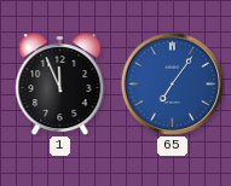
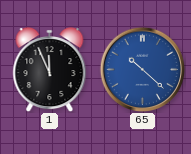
65: 7:06 -> 10:22 (142, 69)
